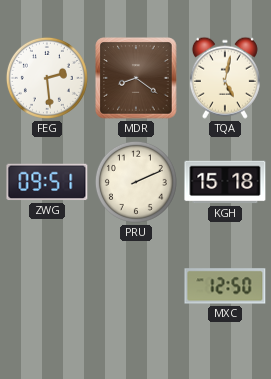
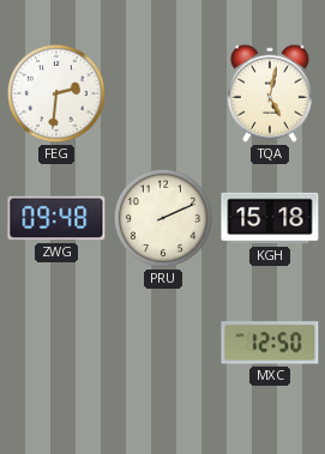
FEG: 2:29 -> 2:31 (56, 93)
MDR: 8:21 -> none (136, 78)
ZWG: 09:51 -> 09:48 (56, 218)
